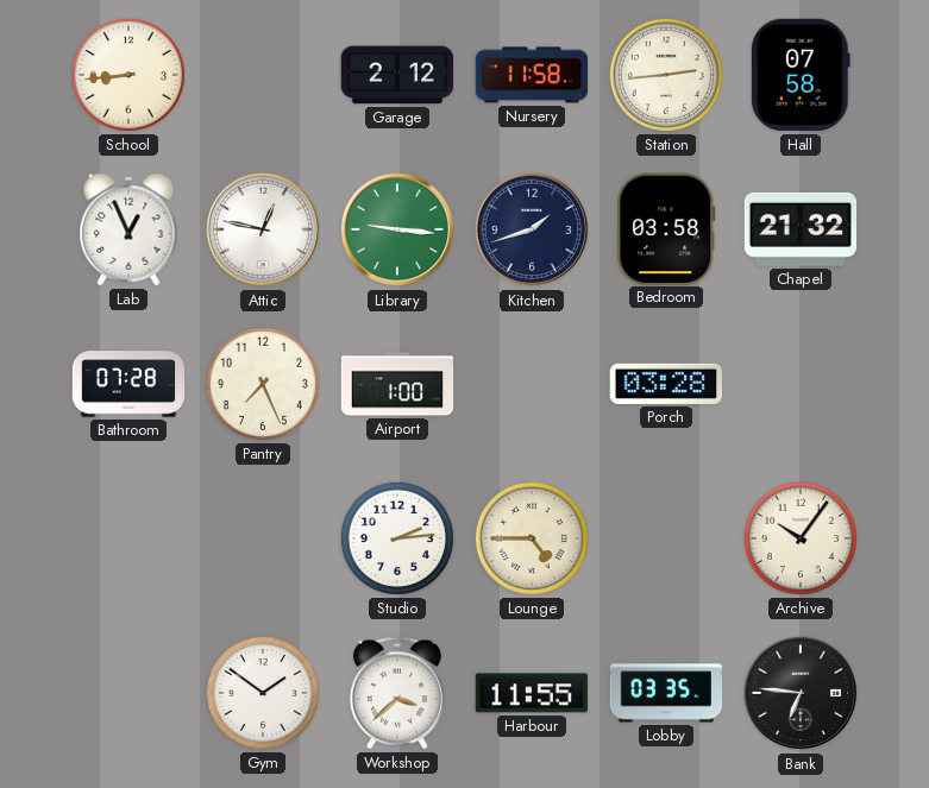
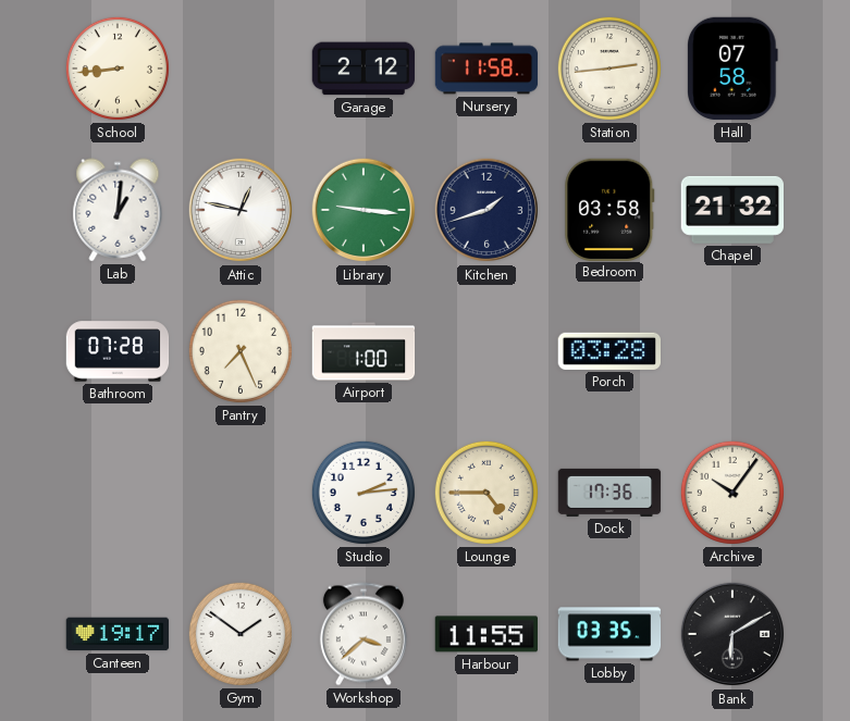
Lab: 12:56 -> 1:01 (118, 210)
Dock: none -> 17:36 (609, 493)
Canteen: none -> 19:17 (118, 634)
Bank: 6:46 -> 6:10 (732, 634)
